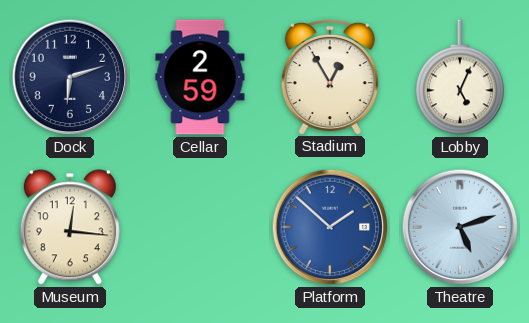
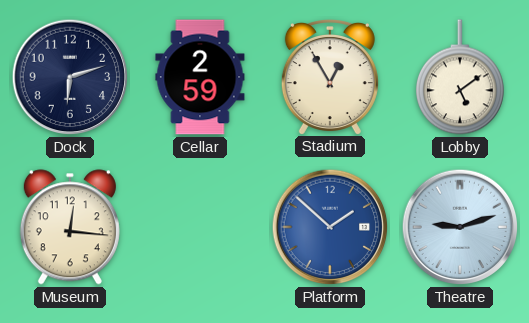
Lobby: 5:04 -> 5:09 (460, 77)
Theatre: 5:12 -> 9:12 (460, 227)
